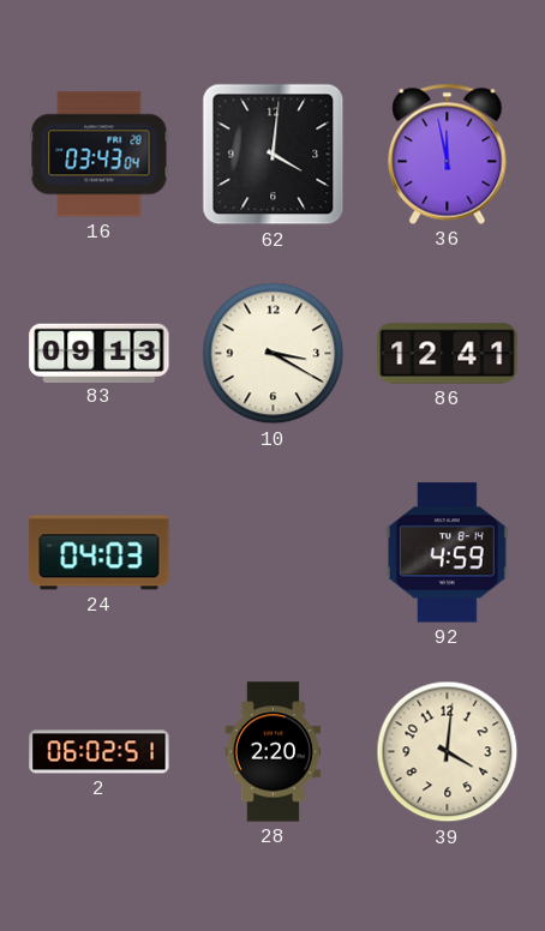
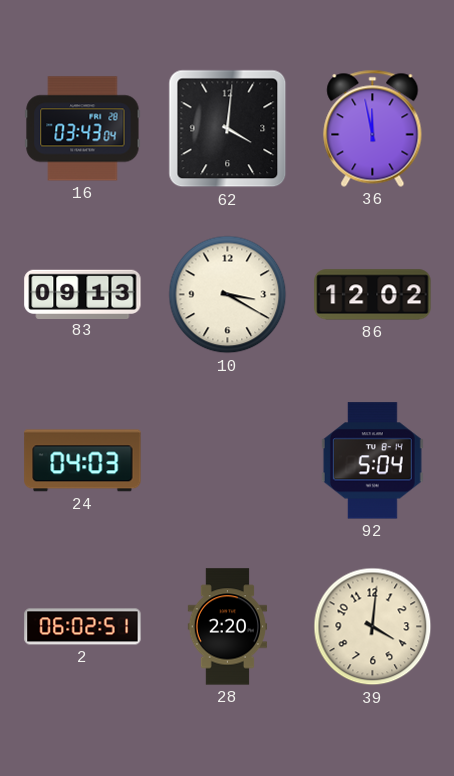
86: 12:41 -> 12:02 (373, 295)
92: 4:59 -> 5:04 (372, 461)
